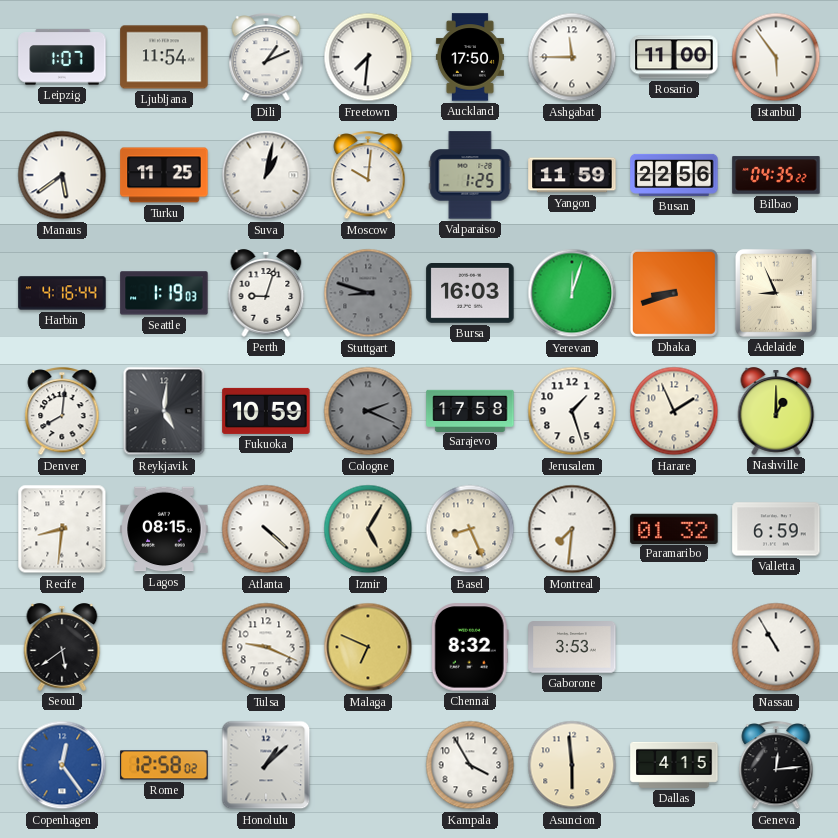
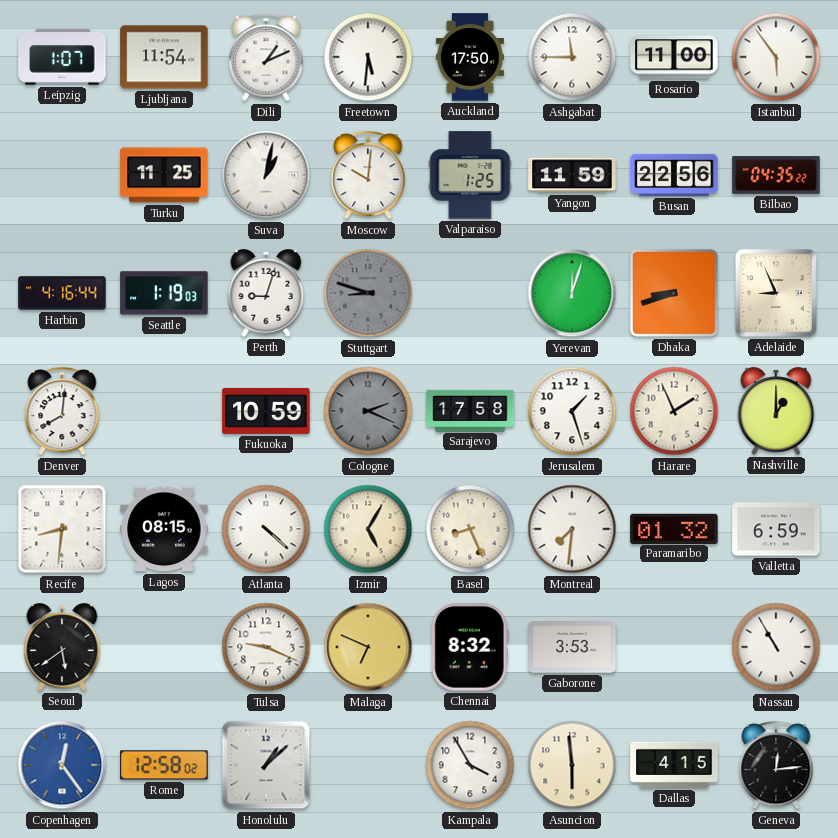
Freetown: 7:31 -> 5:31 (368, 57)
Manaus: 5:39 -> none (62, 175)
Bursa: 16:03 -> none (470, 294)
Reykjavik: 5:01 -> none (164, 411)
